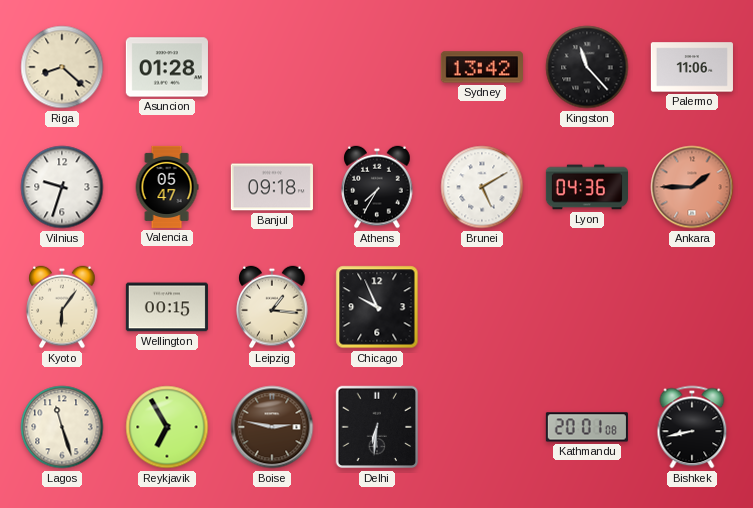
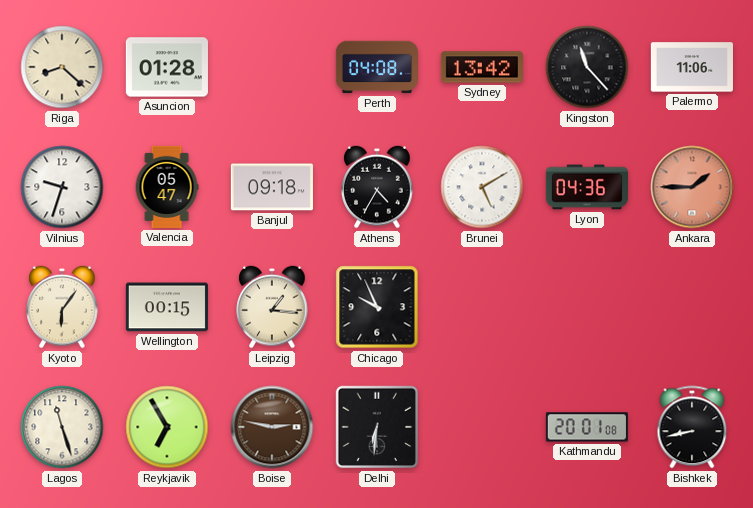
Perth: none -> 04:08 (377, 67)
Athens: 7:35 -> 4:35 (377, 187)
